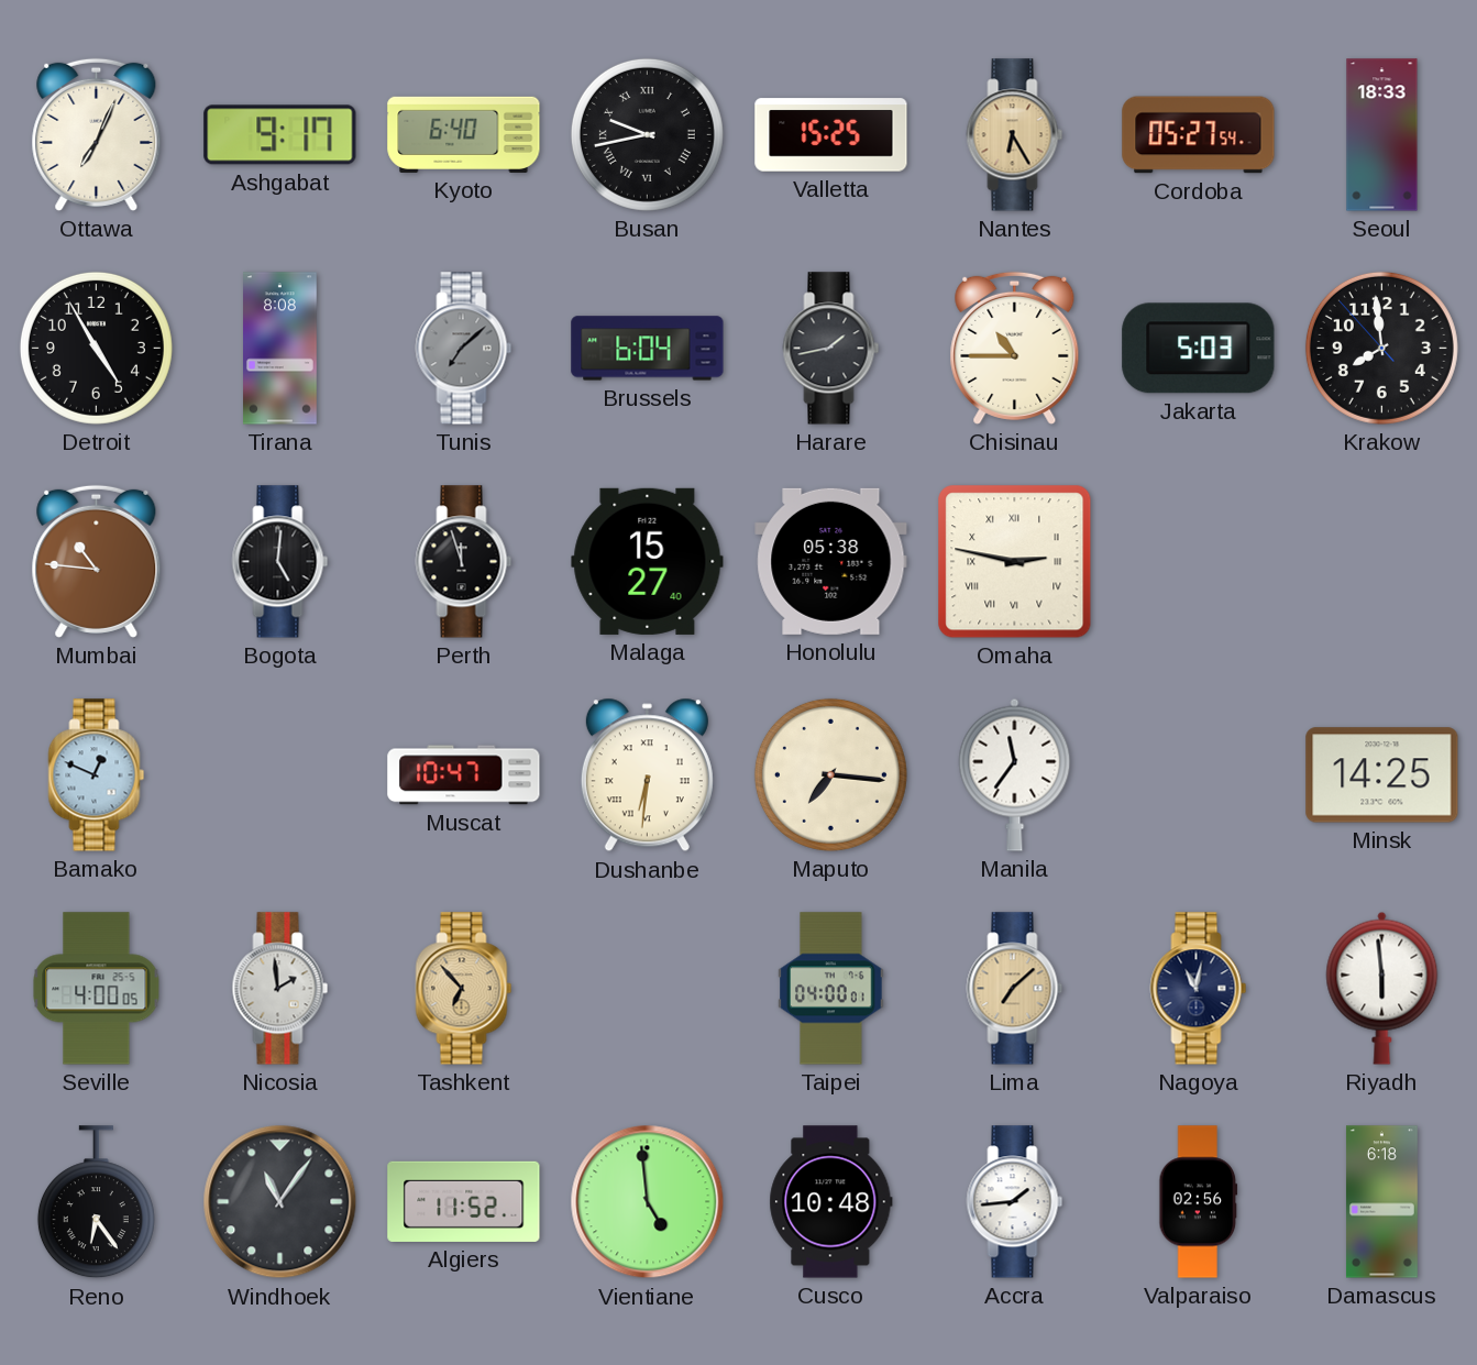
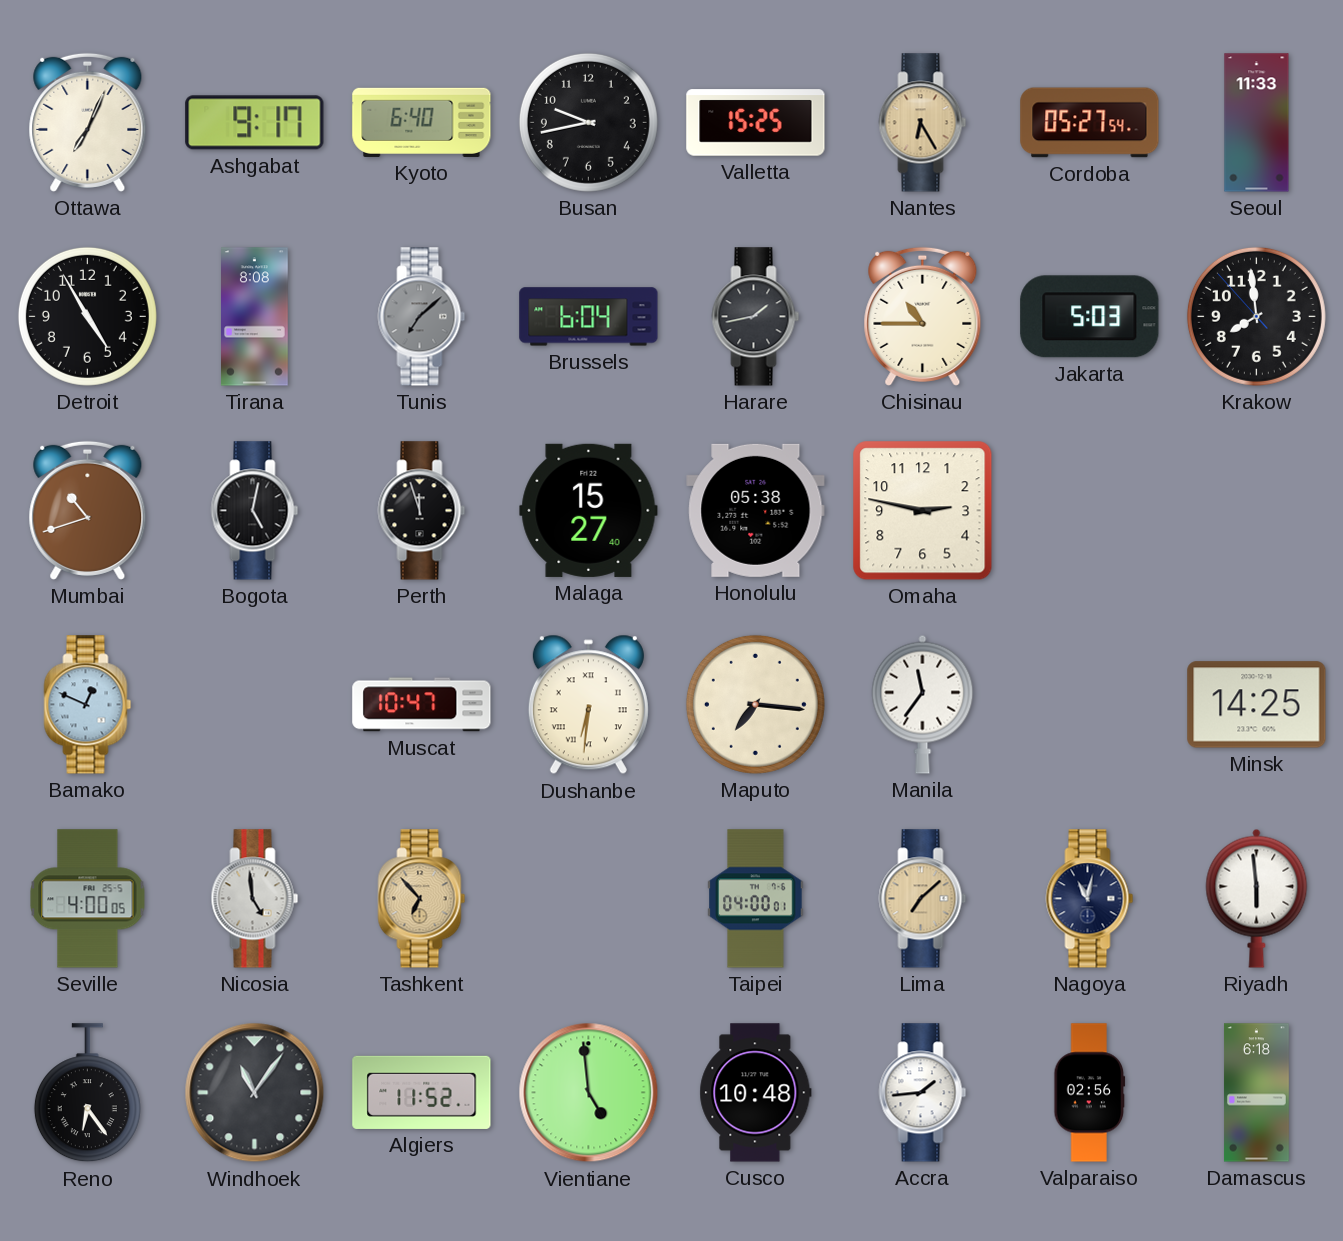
Busan numerals: Roman -> Arabic (588, 122)
Seoul: 18:33 -> 11:33 (1257, 123)
Mumbai: 10:46 -> 10:42 (88, 510)
Bogota: 5:01 -> 5:02 (255, 511)
Omaha numerals: Roman -> Arabic (923, 511)
Nicosia: 1:59 -> 4:59 (255, 899)
